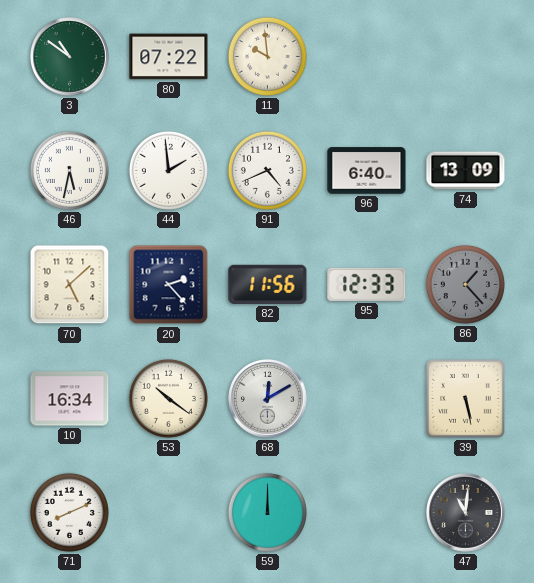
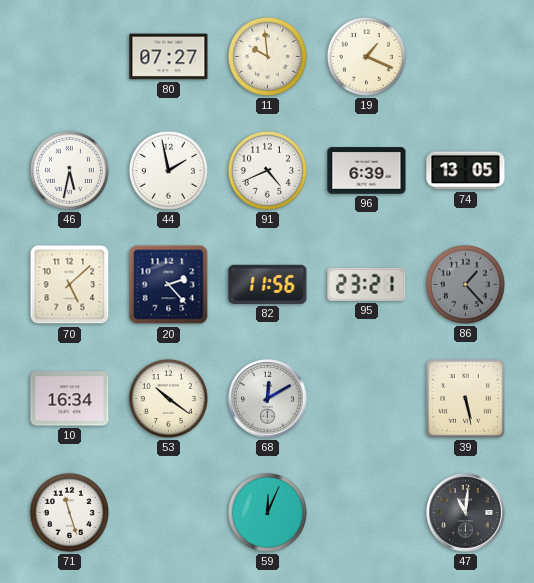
3: 10:51 -> none (70, 57)
80: 07:22 -> 07:27 (169, 57)
19: none -> 1:19 (366, 56)
44: 1:59 -> 1:58 (168, 170)
96: 6:40 -> 6:39 (367, 171)
74: 13:09 -> 13:05 (466, 171)
95: 12:33 -> 23:21 (367, 284)
71: 8:11 -> 11:27 (69, 512)
59: 12:00 -> 12:04 (267, 512)
